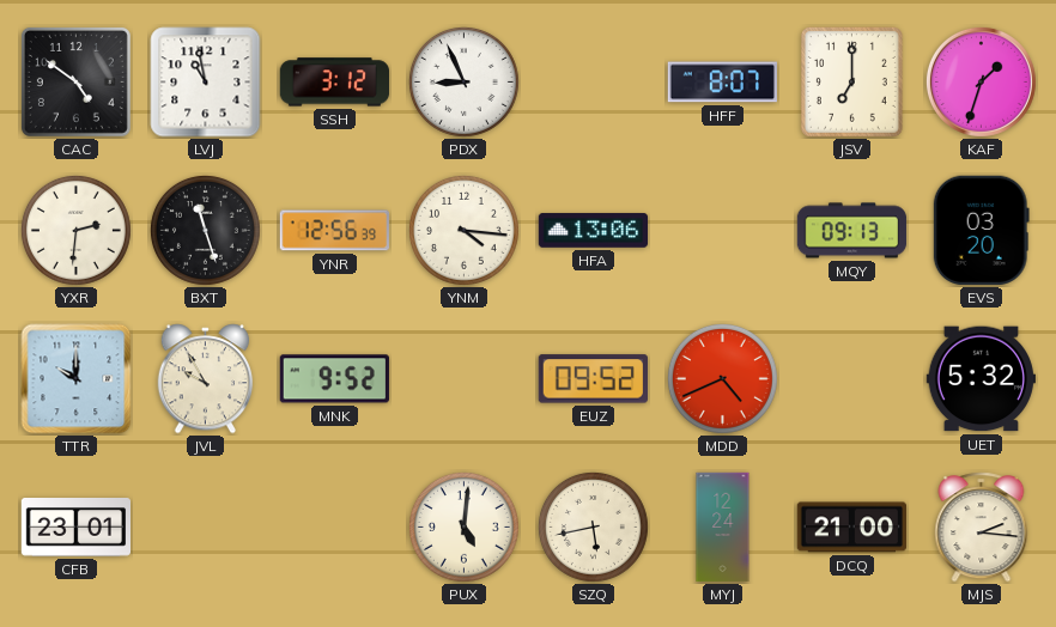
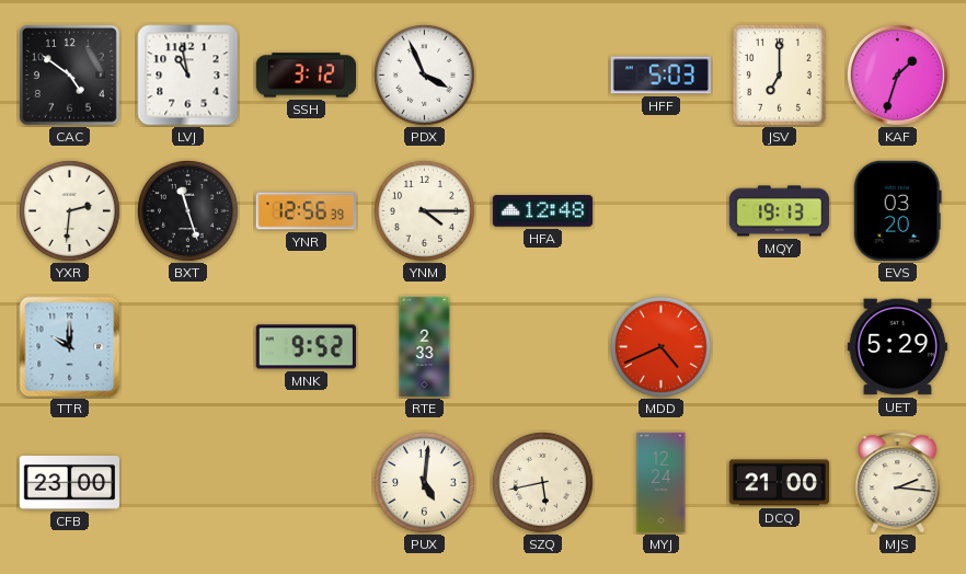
PDX: 8:56 -> 3:56 (424, 74)
HFF: 8:07 -> 5:03 (660, 76)
YNM: 4:16 -> 4:15 (424, 210)
HFA: 13:06 -> 12:48 (543, 211)
MQY: 09:13 -> 19:13 (780, 211)
JVL: 9:55 -> none (206, 379)
RTE: none -> 2:33 (425, 347)
EUZ: 09:52 -> none (593, 379)
UET: 5:32 -> 5:29 (897, 347)
CFB: 23:01 -> 23:00 (69, 483)
